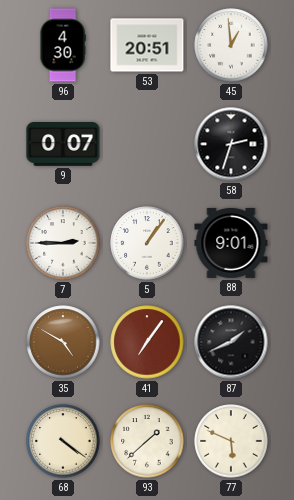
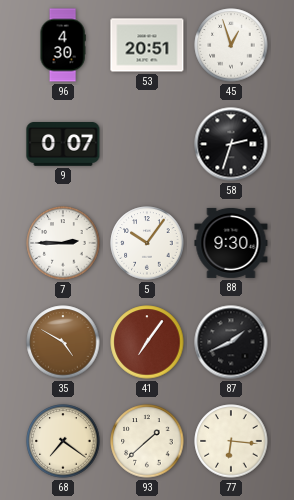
45: 12:59 -> 12:57 (231, 45)
5: 1:06 -> 10:06 (147, 243)
88: 9:01 -> 9:30 (231, 243)
68: 4:21 -> 7:21 (63, 441)
77: 5:49 -> 6:16 (231, 441)
